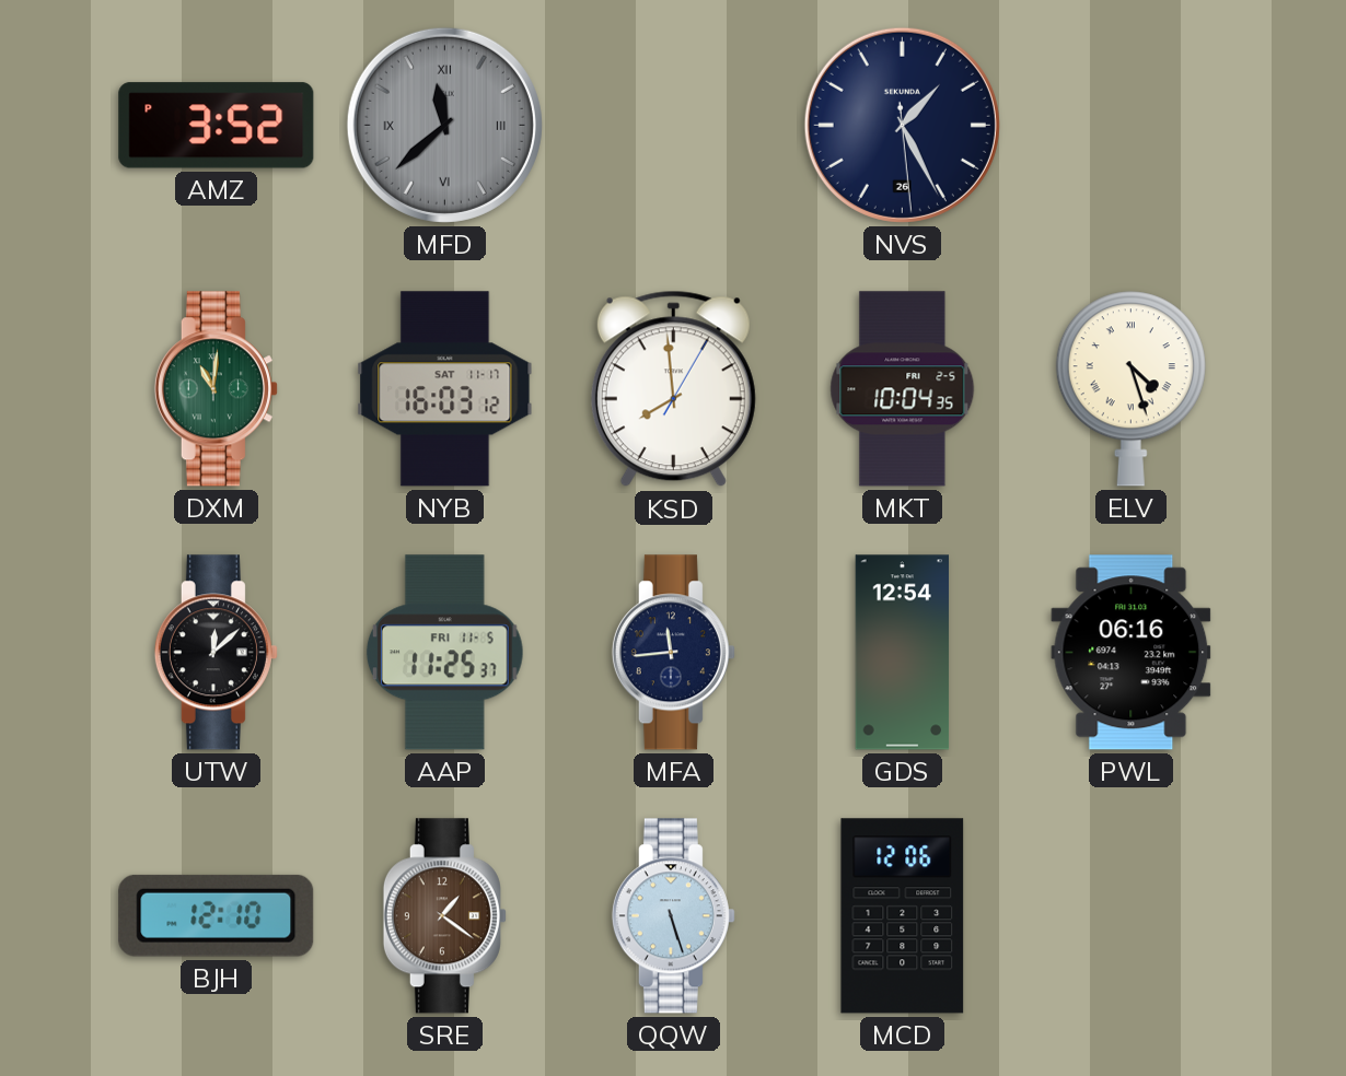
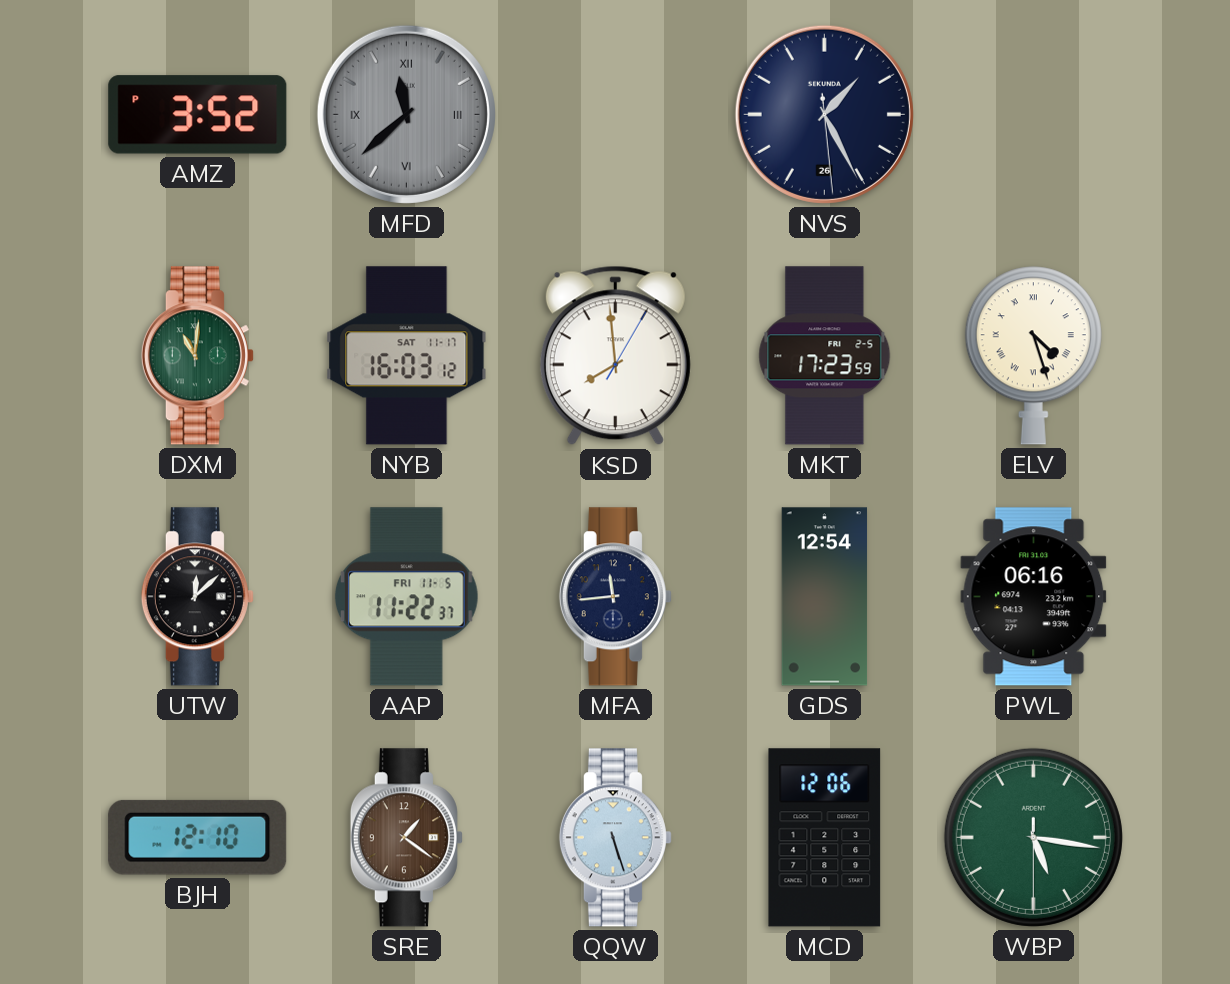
MKT: 10:04 -> 17:23 (825, 356)
AAP: 11:25 -> 11:22 (406, 597)
WBP: none -> 5:16 (1033, 837)
